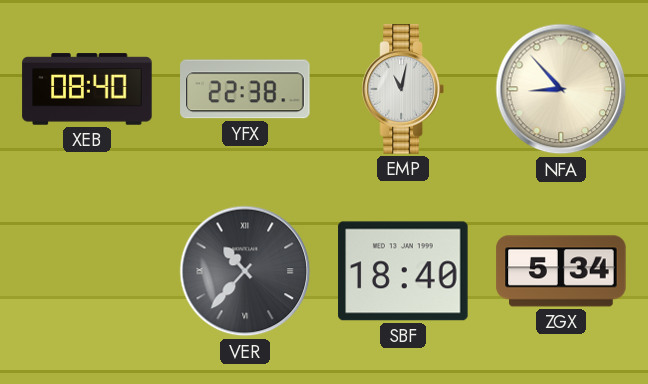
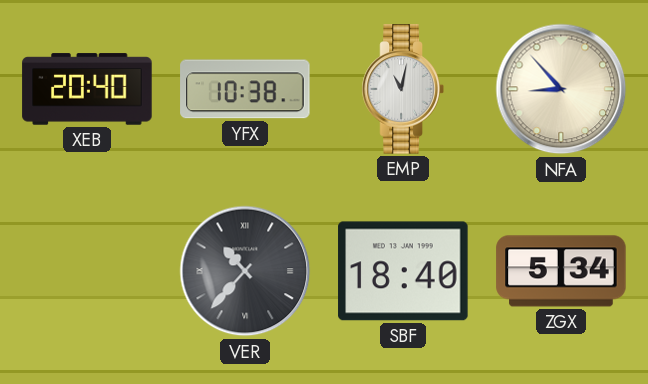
XEB: 08:40 -> 20:40 (87, 89)
YFX: 22:38 -> 10:38 (245, 89)
